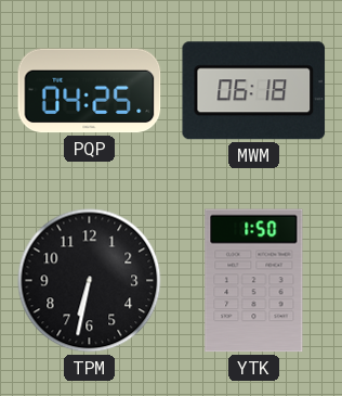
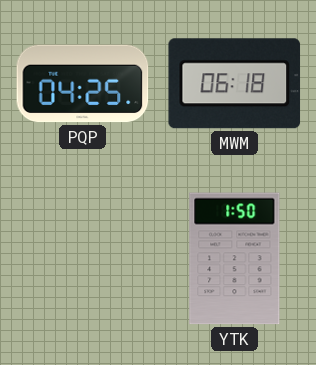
TPM: 6:32 -> none (90, 281)
